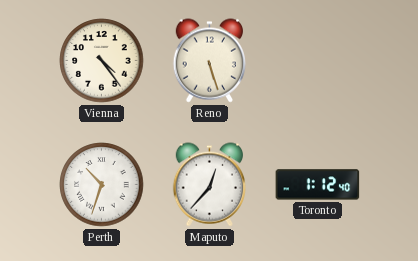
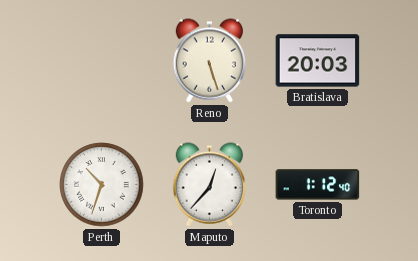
Vienna: 4:24 -> none (102, 61)
Bratislava: none -> 20:03 (318, 61)
